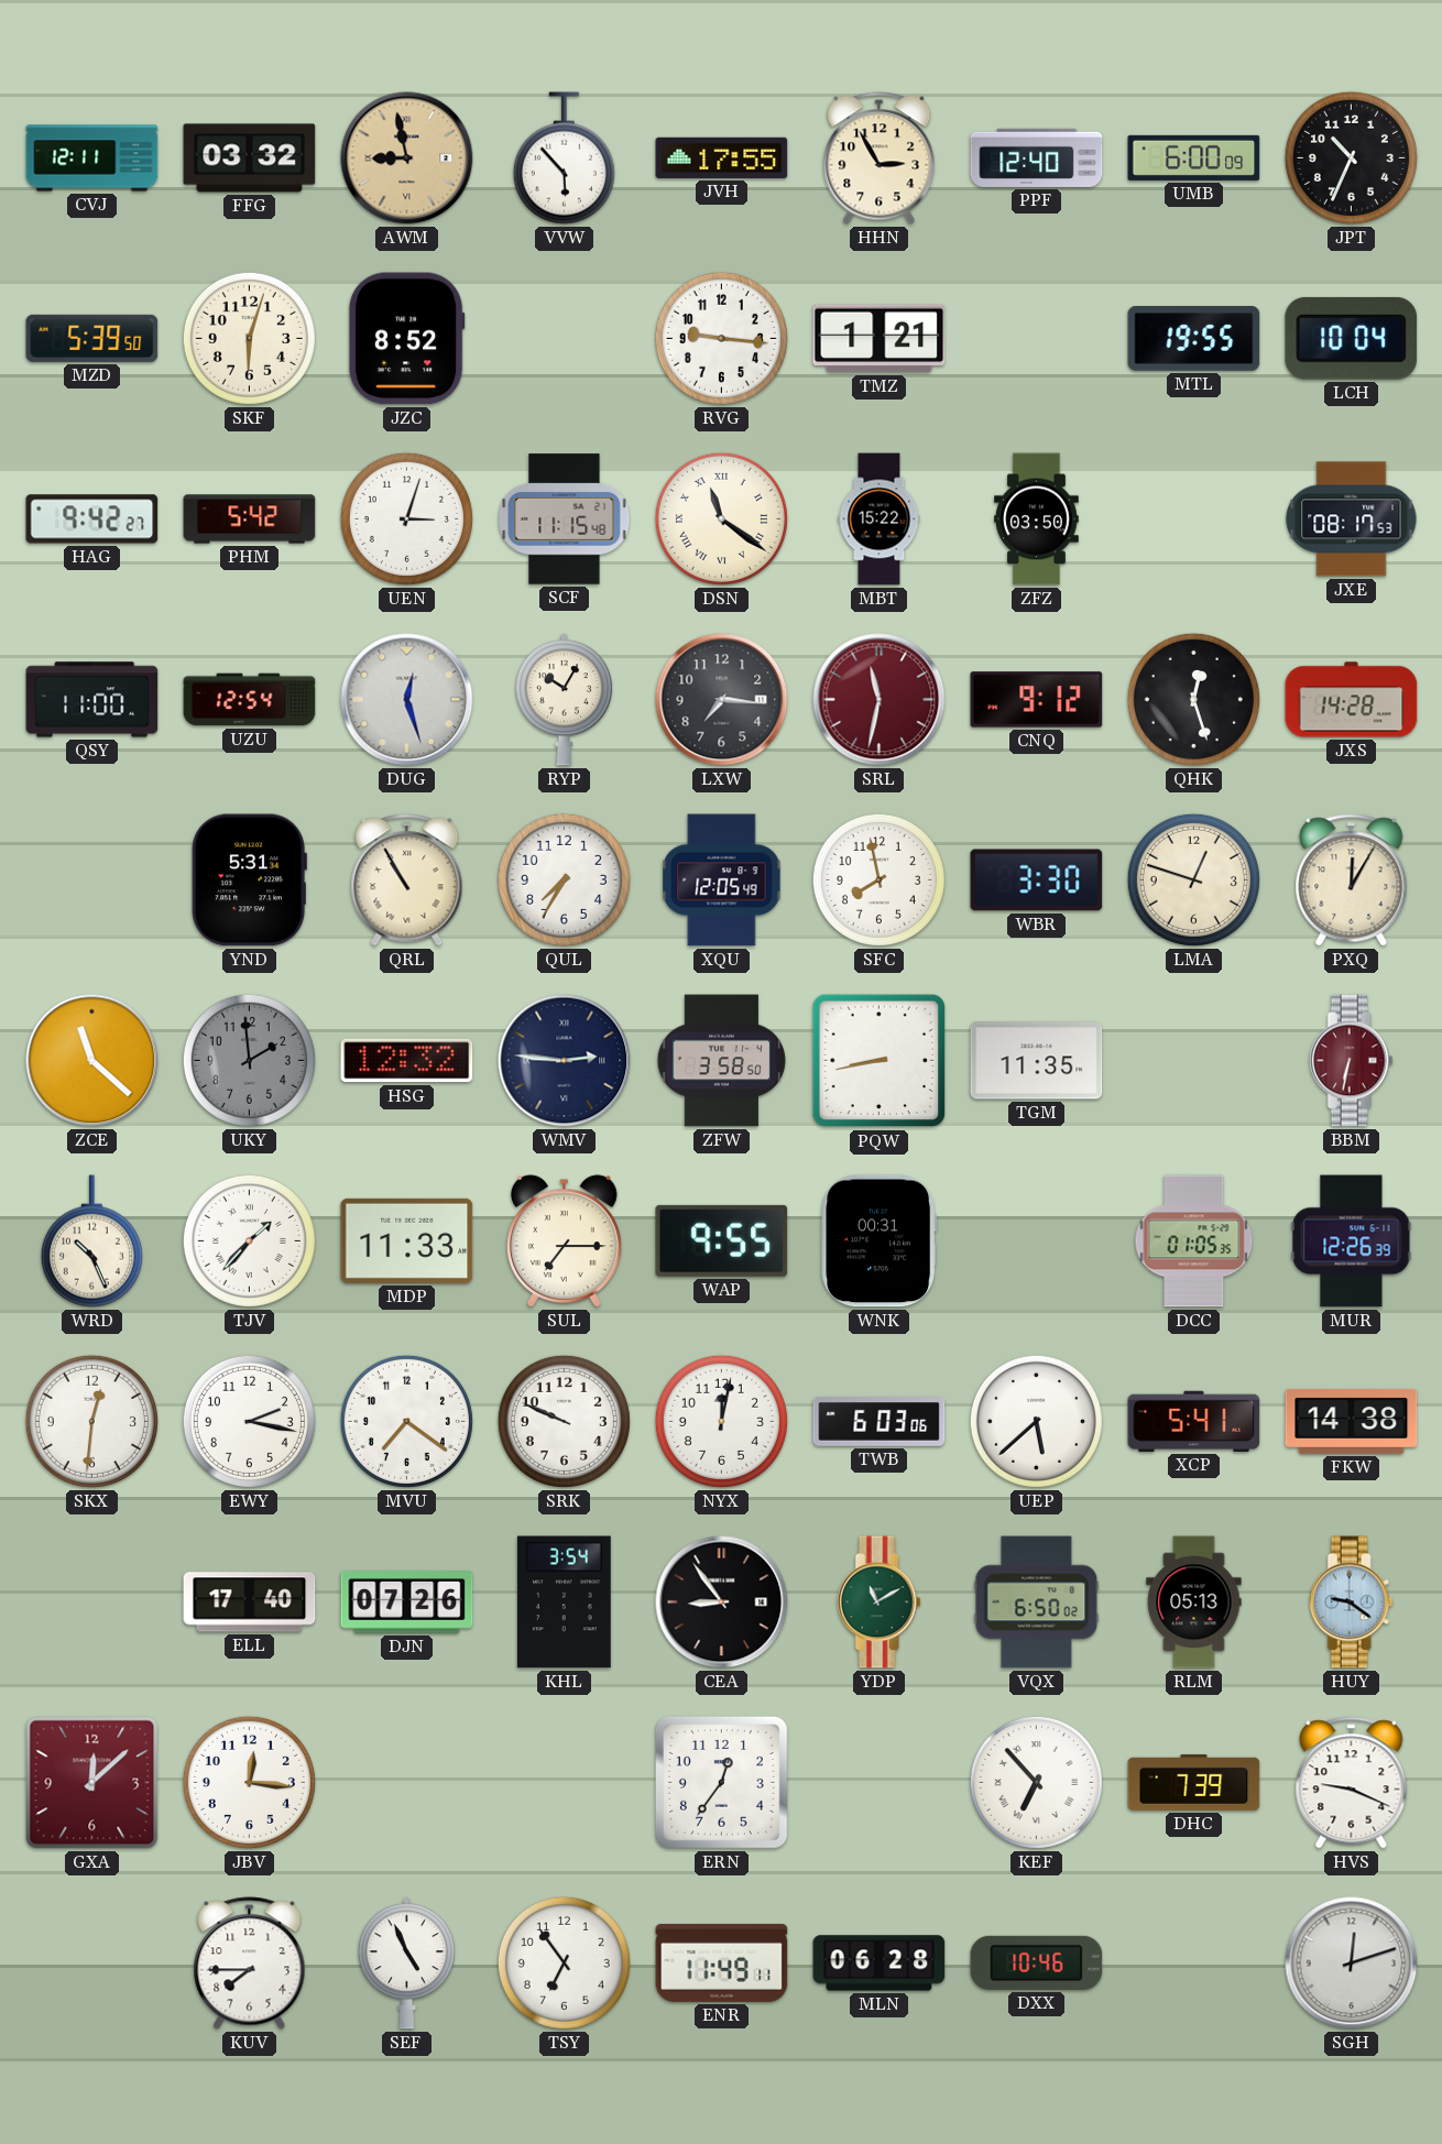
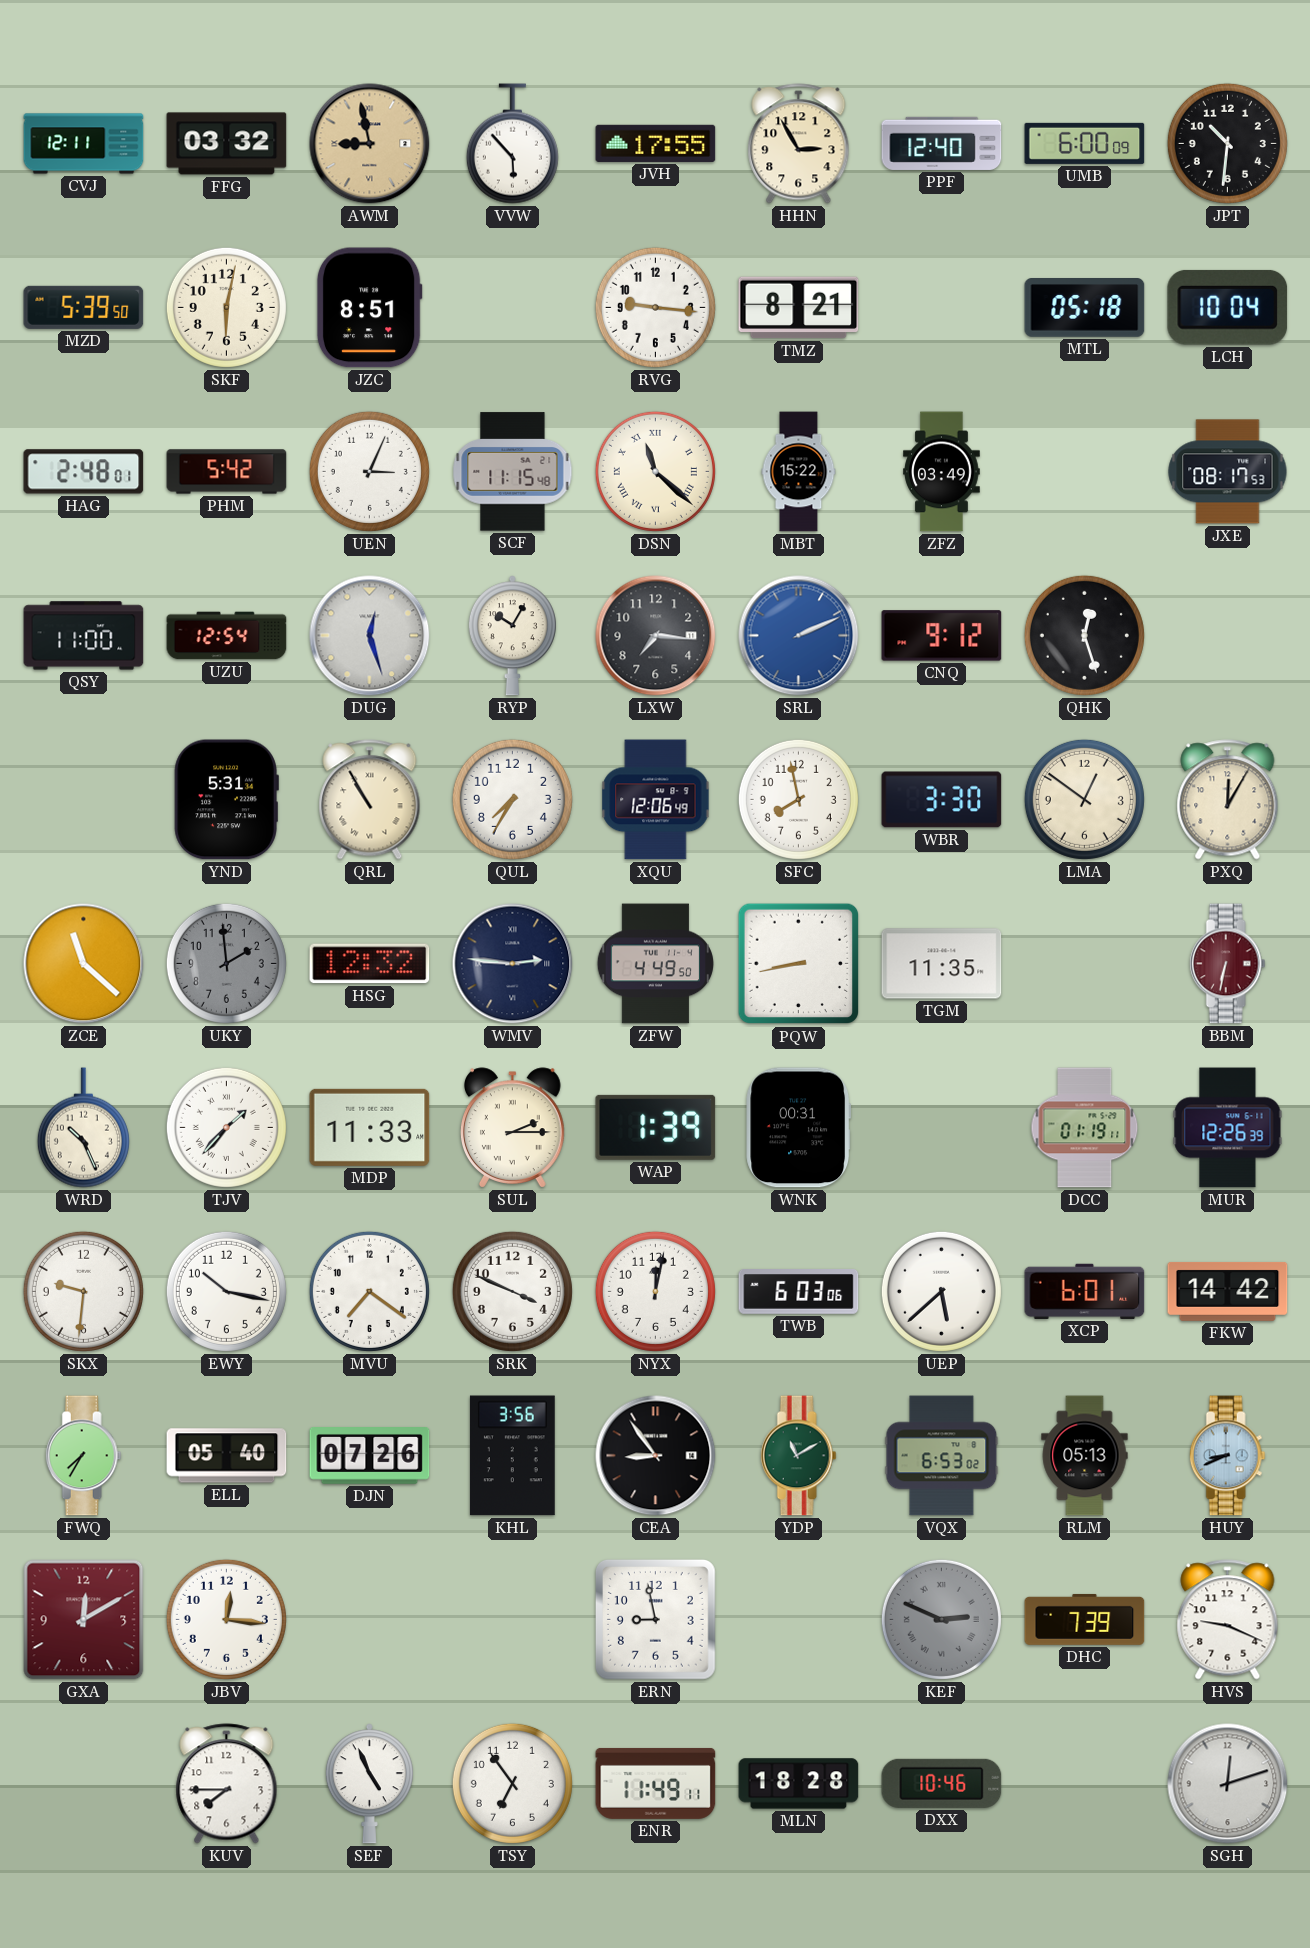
JPT: 10:34 -> 10:31 (1227, 143)
SKF: 6:03 -> 6:02 (226, 307)
JZC: 8:52 -> 8:51 (369, 308)
TMZ: 1:21 -> 8:21 (799, 308)
MTL: 19:55 -> 05:18 (1085, 308)
HAG: 9:42 -> 2:48 (84, 472)
UEN: 3:03 -> 3:04 (369, 471)
DSN: 11:21 -> 11:22 (655, 471)
ZFZ: 03:50 -> 03:49 (942, 472)
SRL: 11:32 -> 2:11 (799, 636)
SRL dial: burgundy -> blue (799, 636)
JXS: 14:28 -> none (1352, 700)
XQU: 12:05 -> 12:06 (656, 800)
LMA: 12:48 -> 12:51 (1084, 799)
ZFW: 3:58 -> 4:49 (655, 964)
SUL: 7:15 -> 2:15 (512, 1128)
WAP: 9:55 -> 1:39 (656, 1127)
DCC: 01:05 -> 01:19 (1085, 1128)
SKX: 12:31 -> 9:31 (83, 1291)
EWY: 2:17 -> 10:17 (226, 1291)
SRK: 9:49 -> 3:49 (512, 1291)
XCP: 5:41 -> 6:01 (1085, 1291)
FKW: 14:38 -> 14:42 (1228, 1291)
FWQ: none -> 7:35 (83, 1456)
ELL: 17:40 -> 05:40 (227, 1456)
KHL: 3:54 -> 3:56 (512, 1456)
VQX: 6:50 -> 6:53 (942, 1456)
HUY: 9:21 -> 8:41 (1227, 1456)
GXA: 12:08 -> 12:10 (84, 1620)
ERN: 12:36 -> 8:58 (655, 1619)
KEF: 6:53 -> 2:49 (941, 1619)
KEF dial: white -> grey (941, 1619)
MLN: 06:28 -> 18:28 (799, 1784)
